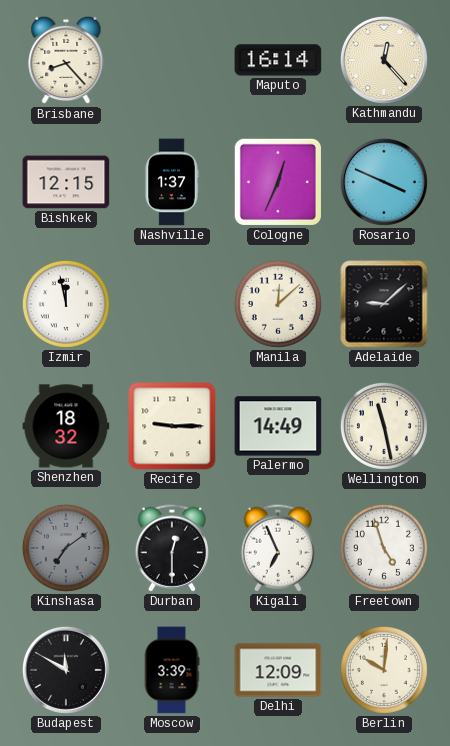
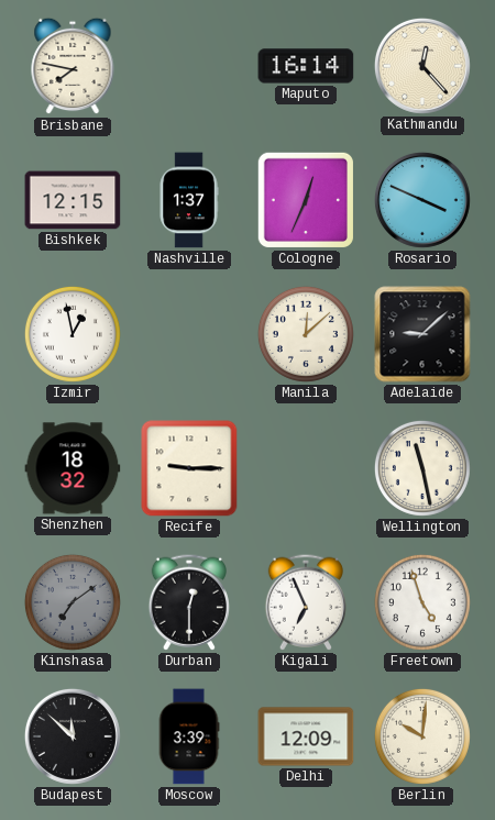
Brisbane: 8:23 -> 7:47 (73, 66)
Izmir: 11:58 -> 12:58 (73, 334)
Palermo: 14:49 -> none (278, 426)
Budapest: 11:50 -> 11:52 (73, 736)
